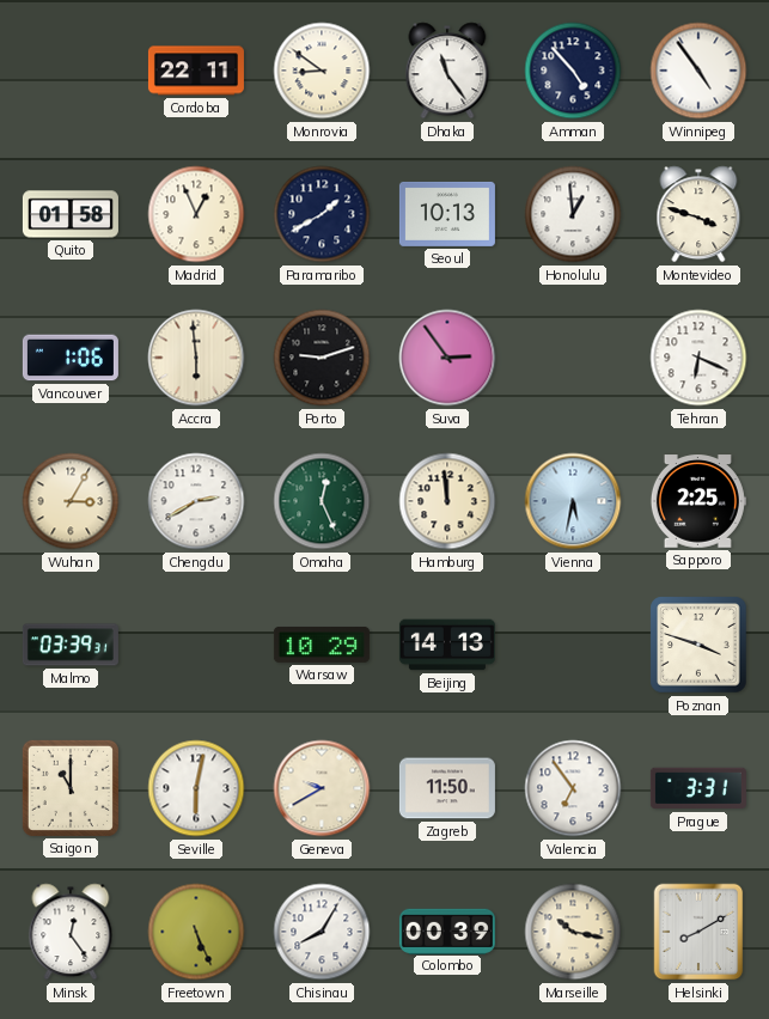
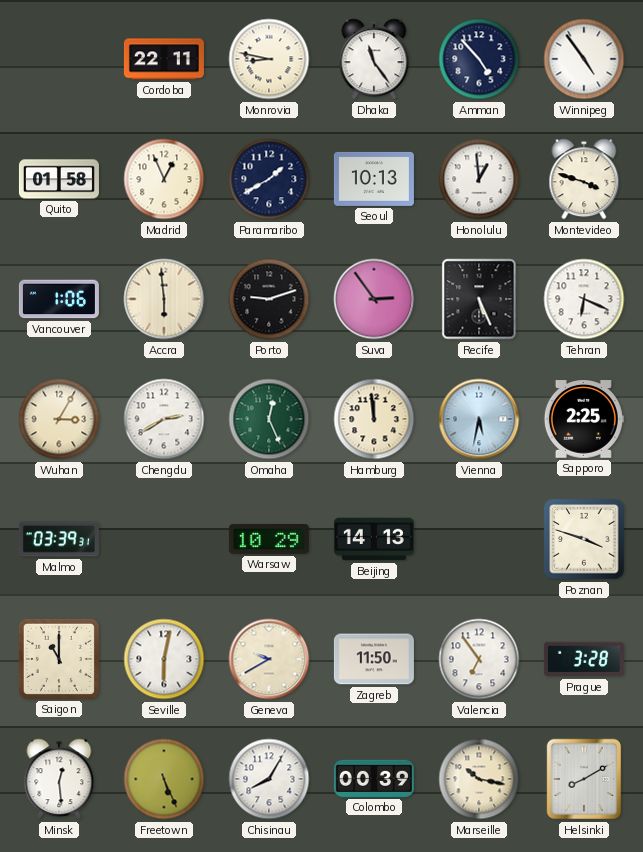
Monrovia: 8:51 -> 8:47 (269, 59)
Recife: none -> 5:26 (479, 299)
Prague: 3:31 -> 3:28 (584, 659)
Minsk: 12:24 -> 12:29 (59, 779)
